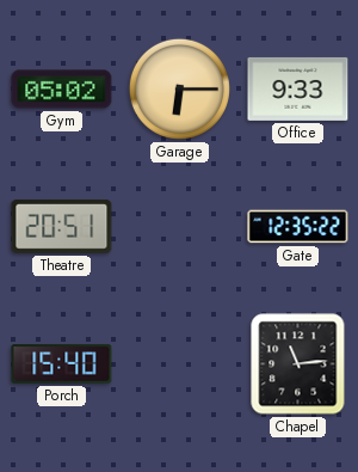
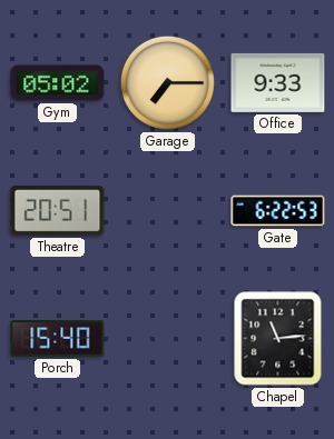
Garage: 6:15 -> 7:15 (167, 82)
Gate: 12:35 -> 6:22 (278, 211)
